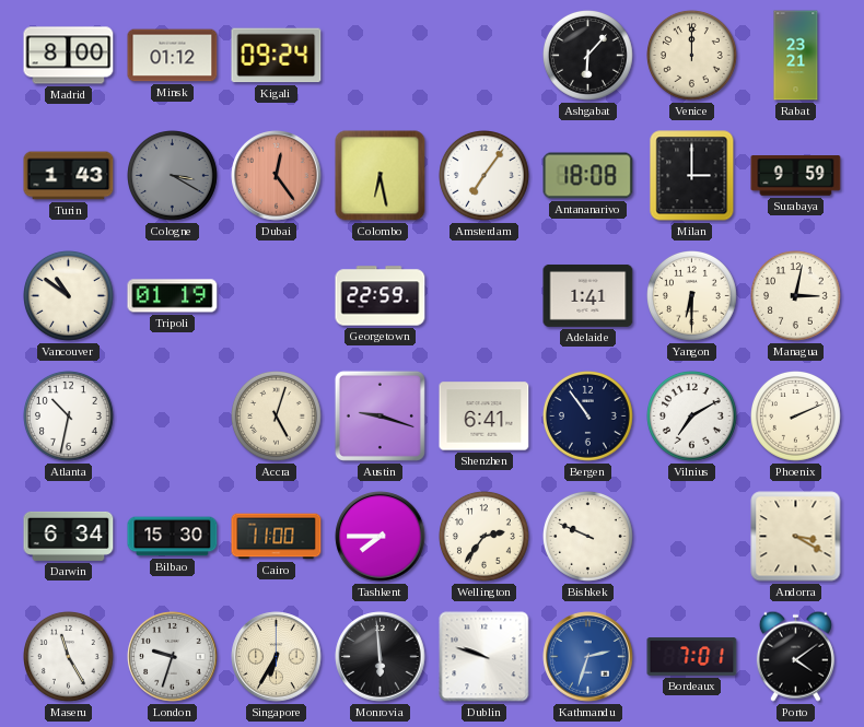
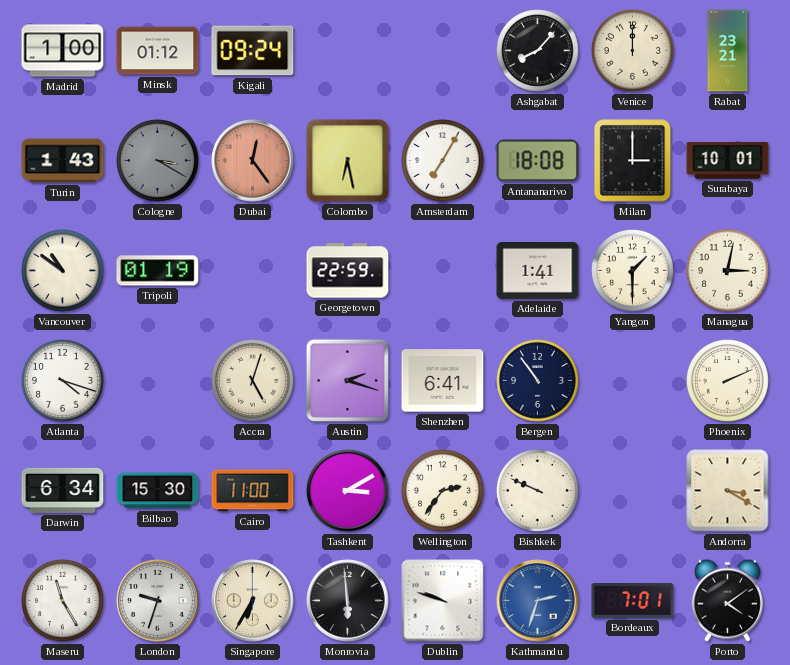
Madrid: 8:00 -> 1:00 (63, 51)
Ashgabat: 6:07 -> 8:07 (538, 51)
Amsterdam: 7:06 -> 7:05 (443, 161)
Surabaya: 9:59 -> 10:01 (728, 161)
Yangon: 6:30 -> 1:30 (633, 271)
Atlanta: 10:32 -> 4:18 (63, 381)
Austin: 9:18 -> 2:18 (347, 380)
Vilnius: 7:10 -> none (692, 417)
Tashkent: 7:45 -> 3:10 (348, 491)
